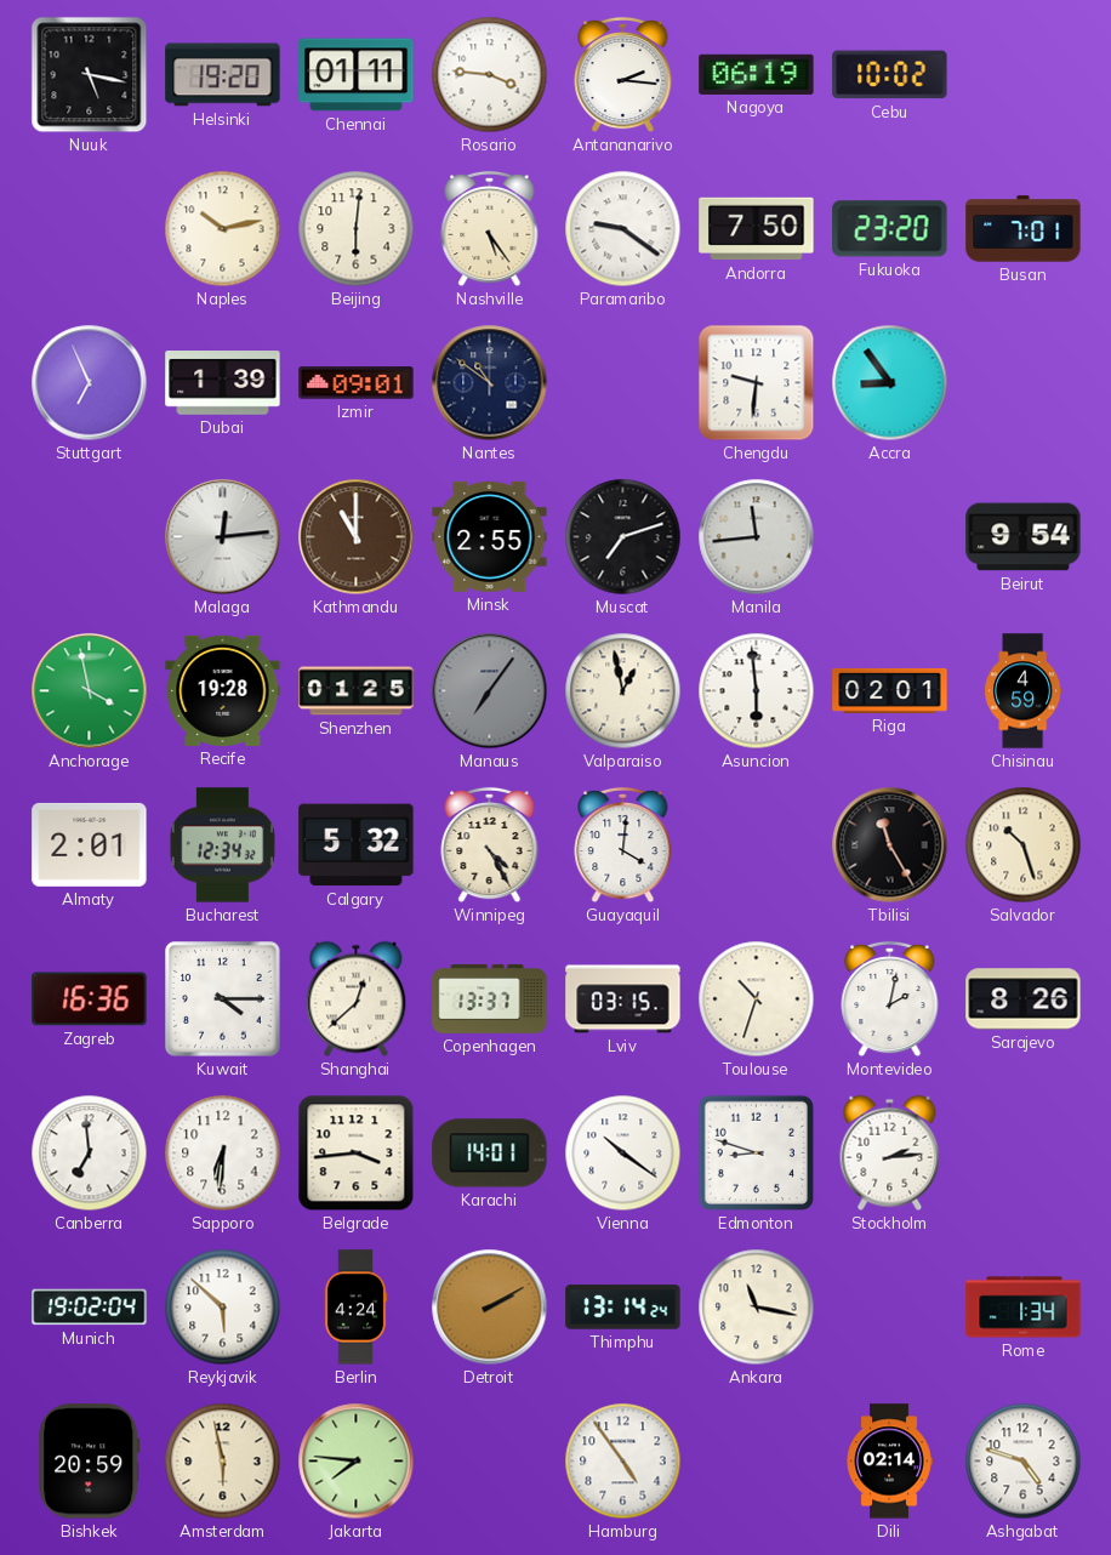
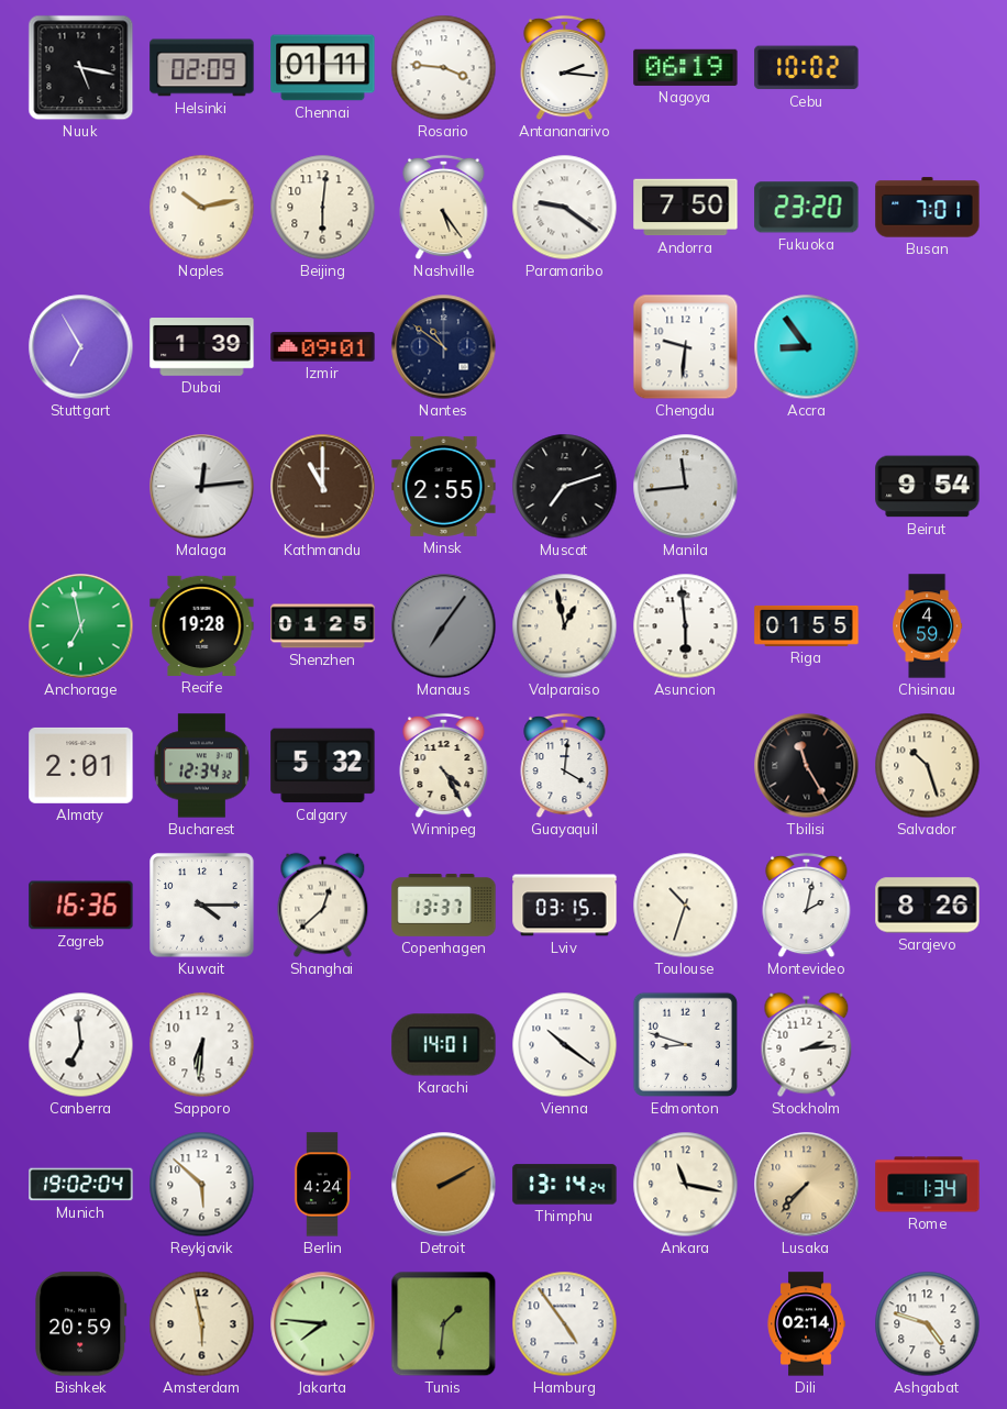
Helsinki: 19:20 -> 02:09 (202, 68)
Stuttgart: 6:56 -> 6:55 (81, 347)
Anchorage: 3:58 -> 6:58 (81, 626)
Riga: 02:01 -> 01:55 (807, 625)
Belgrade: 3:44 -> none (357, 1154)
Lusaka: none -> 7:37 (807, 1185)
Tunis: none -> 1:31 (444, 1324)
